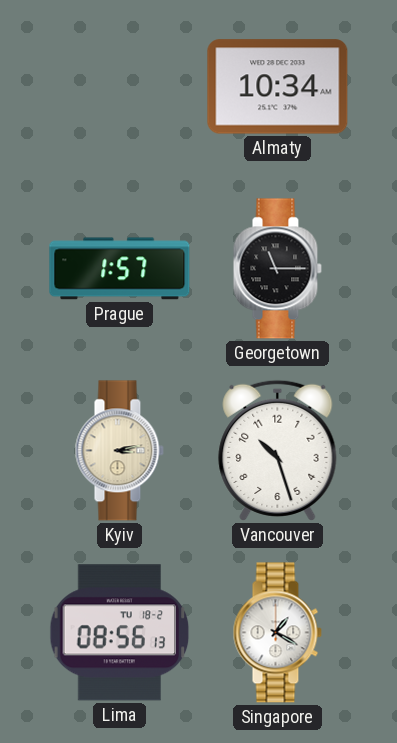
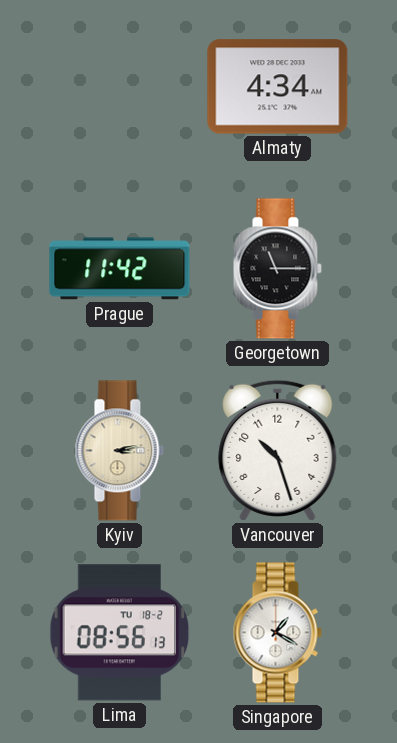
Almaty: 10:34 -> 4:34 (278, 87)
Prague: 1:57 -> 11:42 (120, 269)
